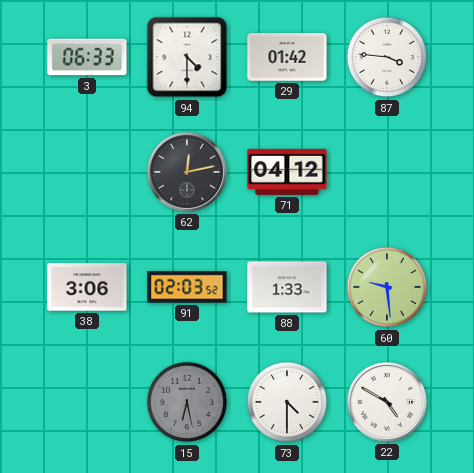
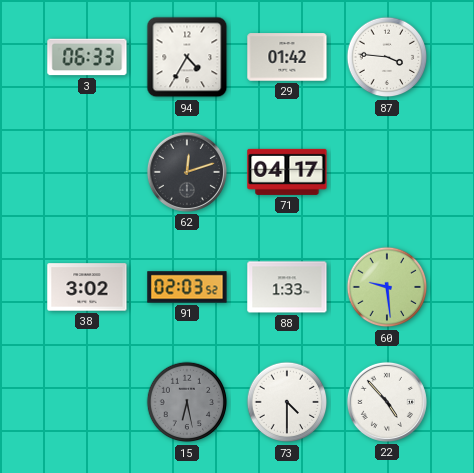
94: 4:30 -> 4:35 (187, 57)
62: 12:13 -> 12:12 (187, 172)
71: 04:12 -> 04:17 (287, 172)
38: 3:06 -> 3:02 (87, 287)
22: 4:50 -> 4:53 (387, 402)
